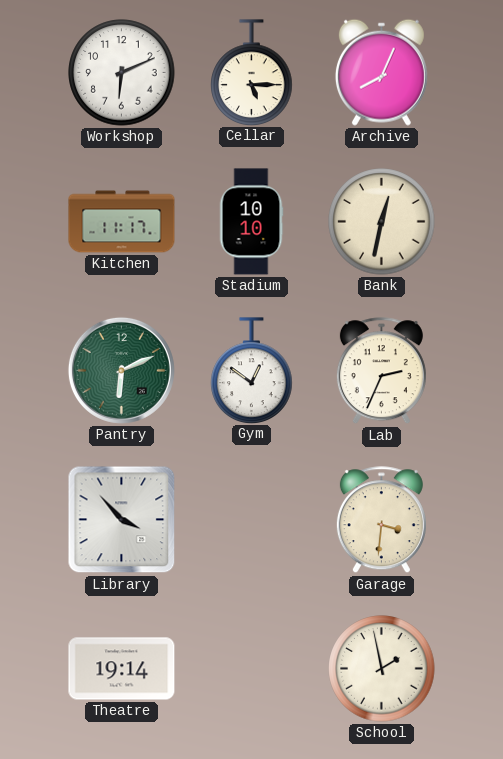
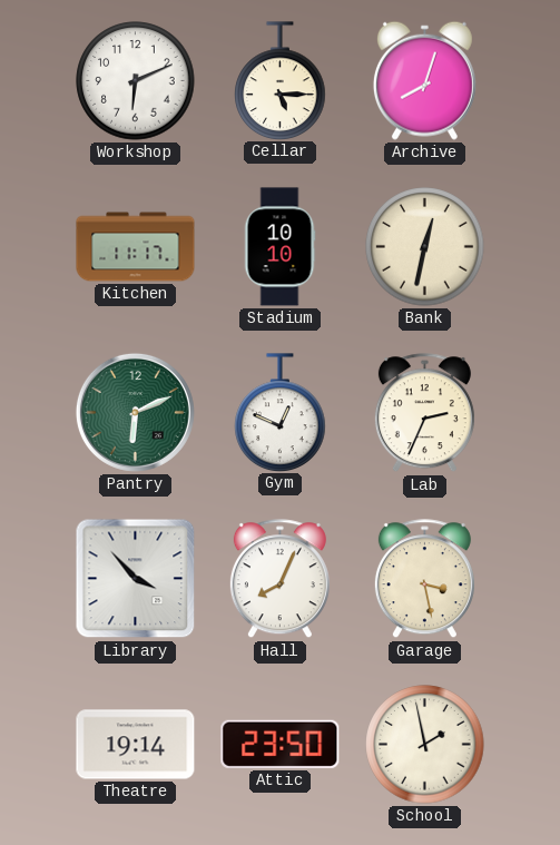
Archive: 8:04 -> 8:03 (424, 80)
Gym: 12:51 -> 12:49 (281, 412)
Hall: none -> 8:04 (279, 579)
Garage: 3:31 -> 3:28 (424, 579)
Attic: none -> 23:50 (281, 744)
